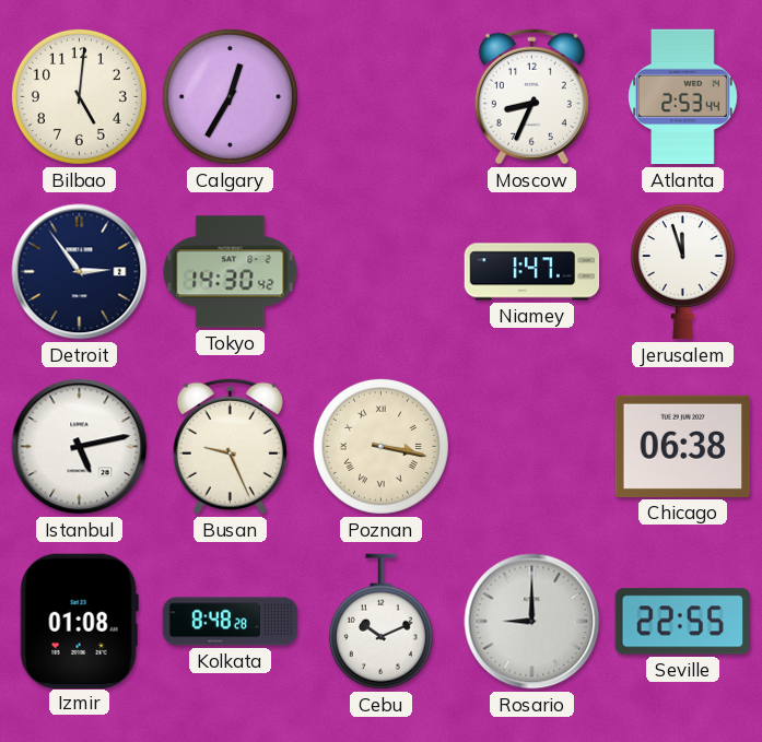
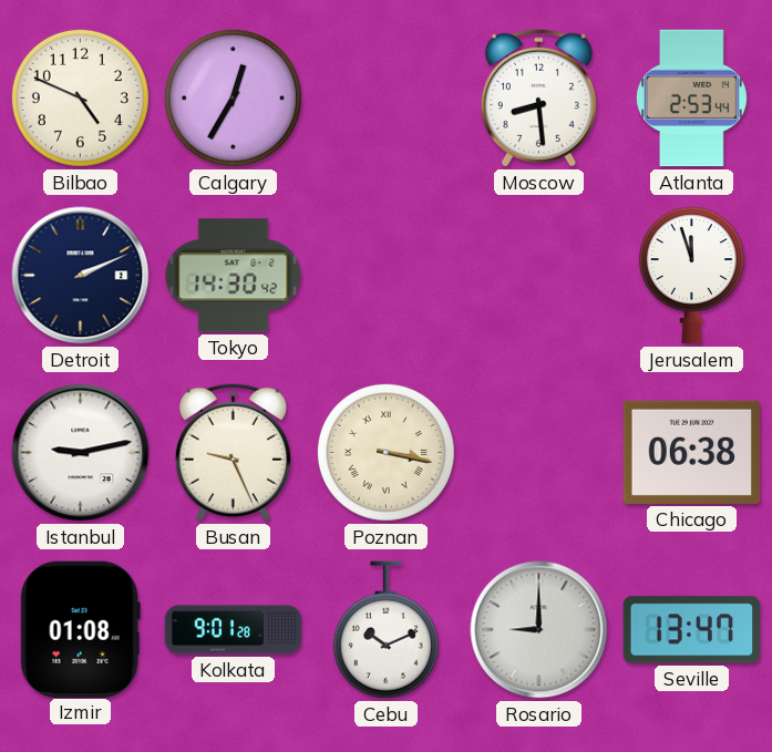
Bilbao: 5:01 -> 4:49 (80, 97)
Moscow: 8:34 -> 8:29 (538, 97)
Detroit: 2:54 -> 2:11 (81, 276)
Niamey: 1:47 -> none (532, 272)
Istanbul: 5:13 -> 9:13 (81, 453)
Kolkata: 8:48 -> 9:01 (234, 630)
Seville: 22:55 -> 13:47 (692, 630)
